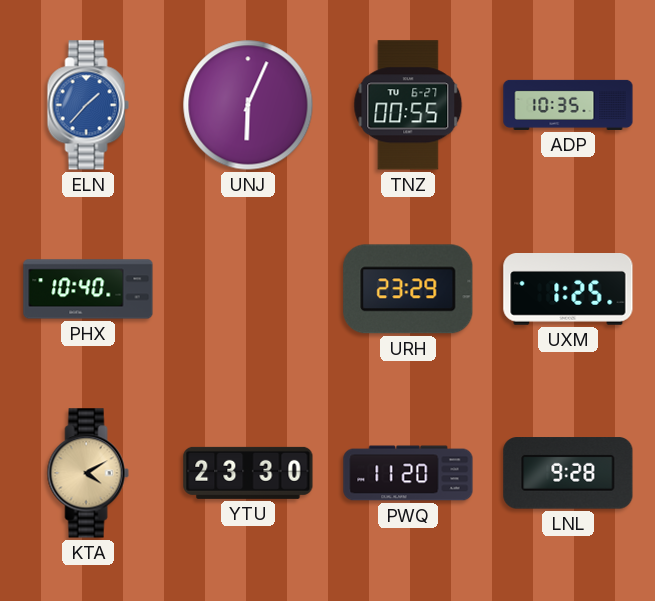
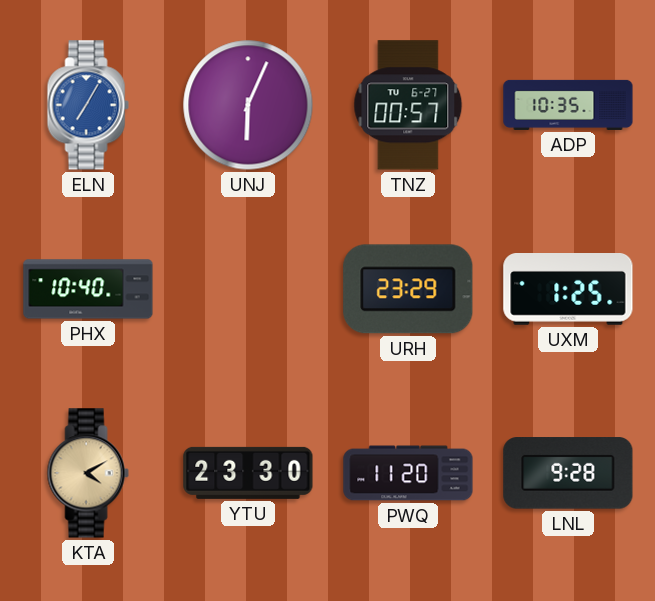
ELN: 1:37 -> 7:05 (88, 105)
TNZ: 00:55 -> 00:57 (408, 105)
